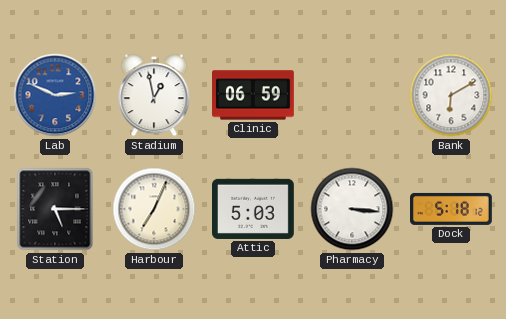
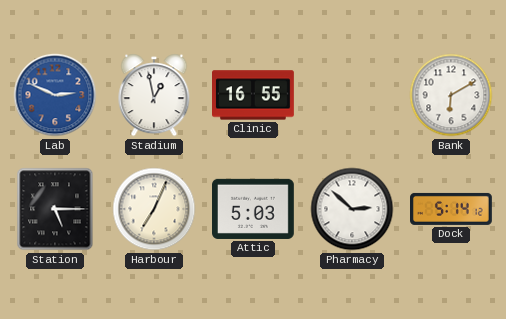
Clinic: 06:59 -> 16:55 (254, 95)
Pharmacy: 3:16 -> 2:52 (352, 209)
Dock: 5:18 -> 5:14 (452, 209)
